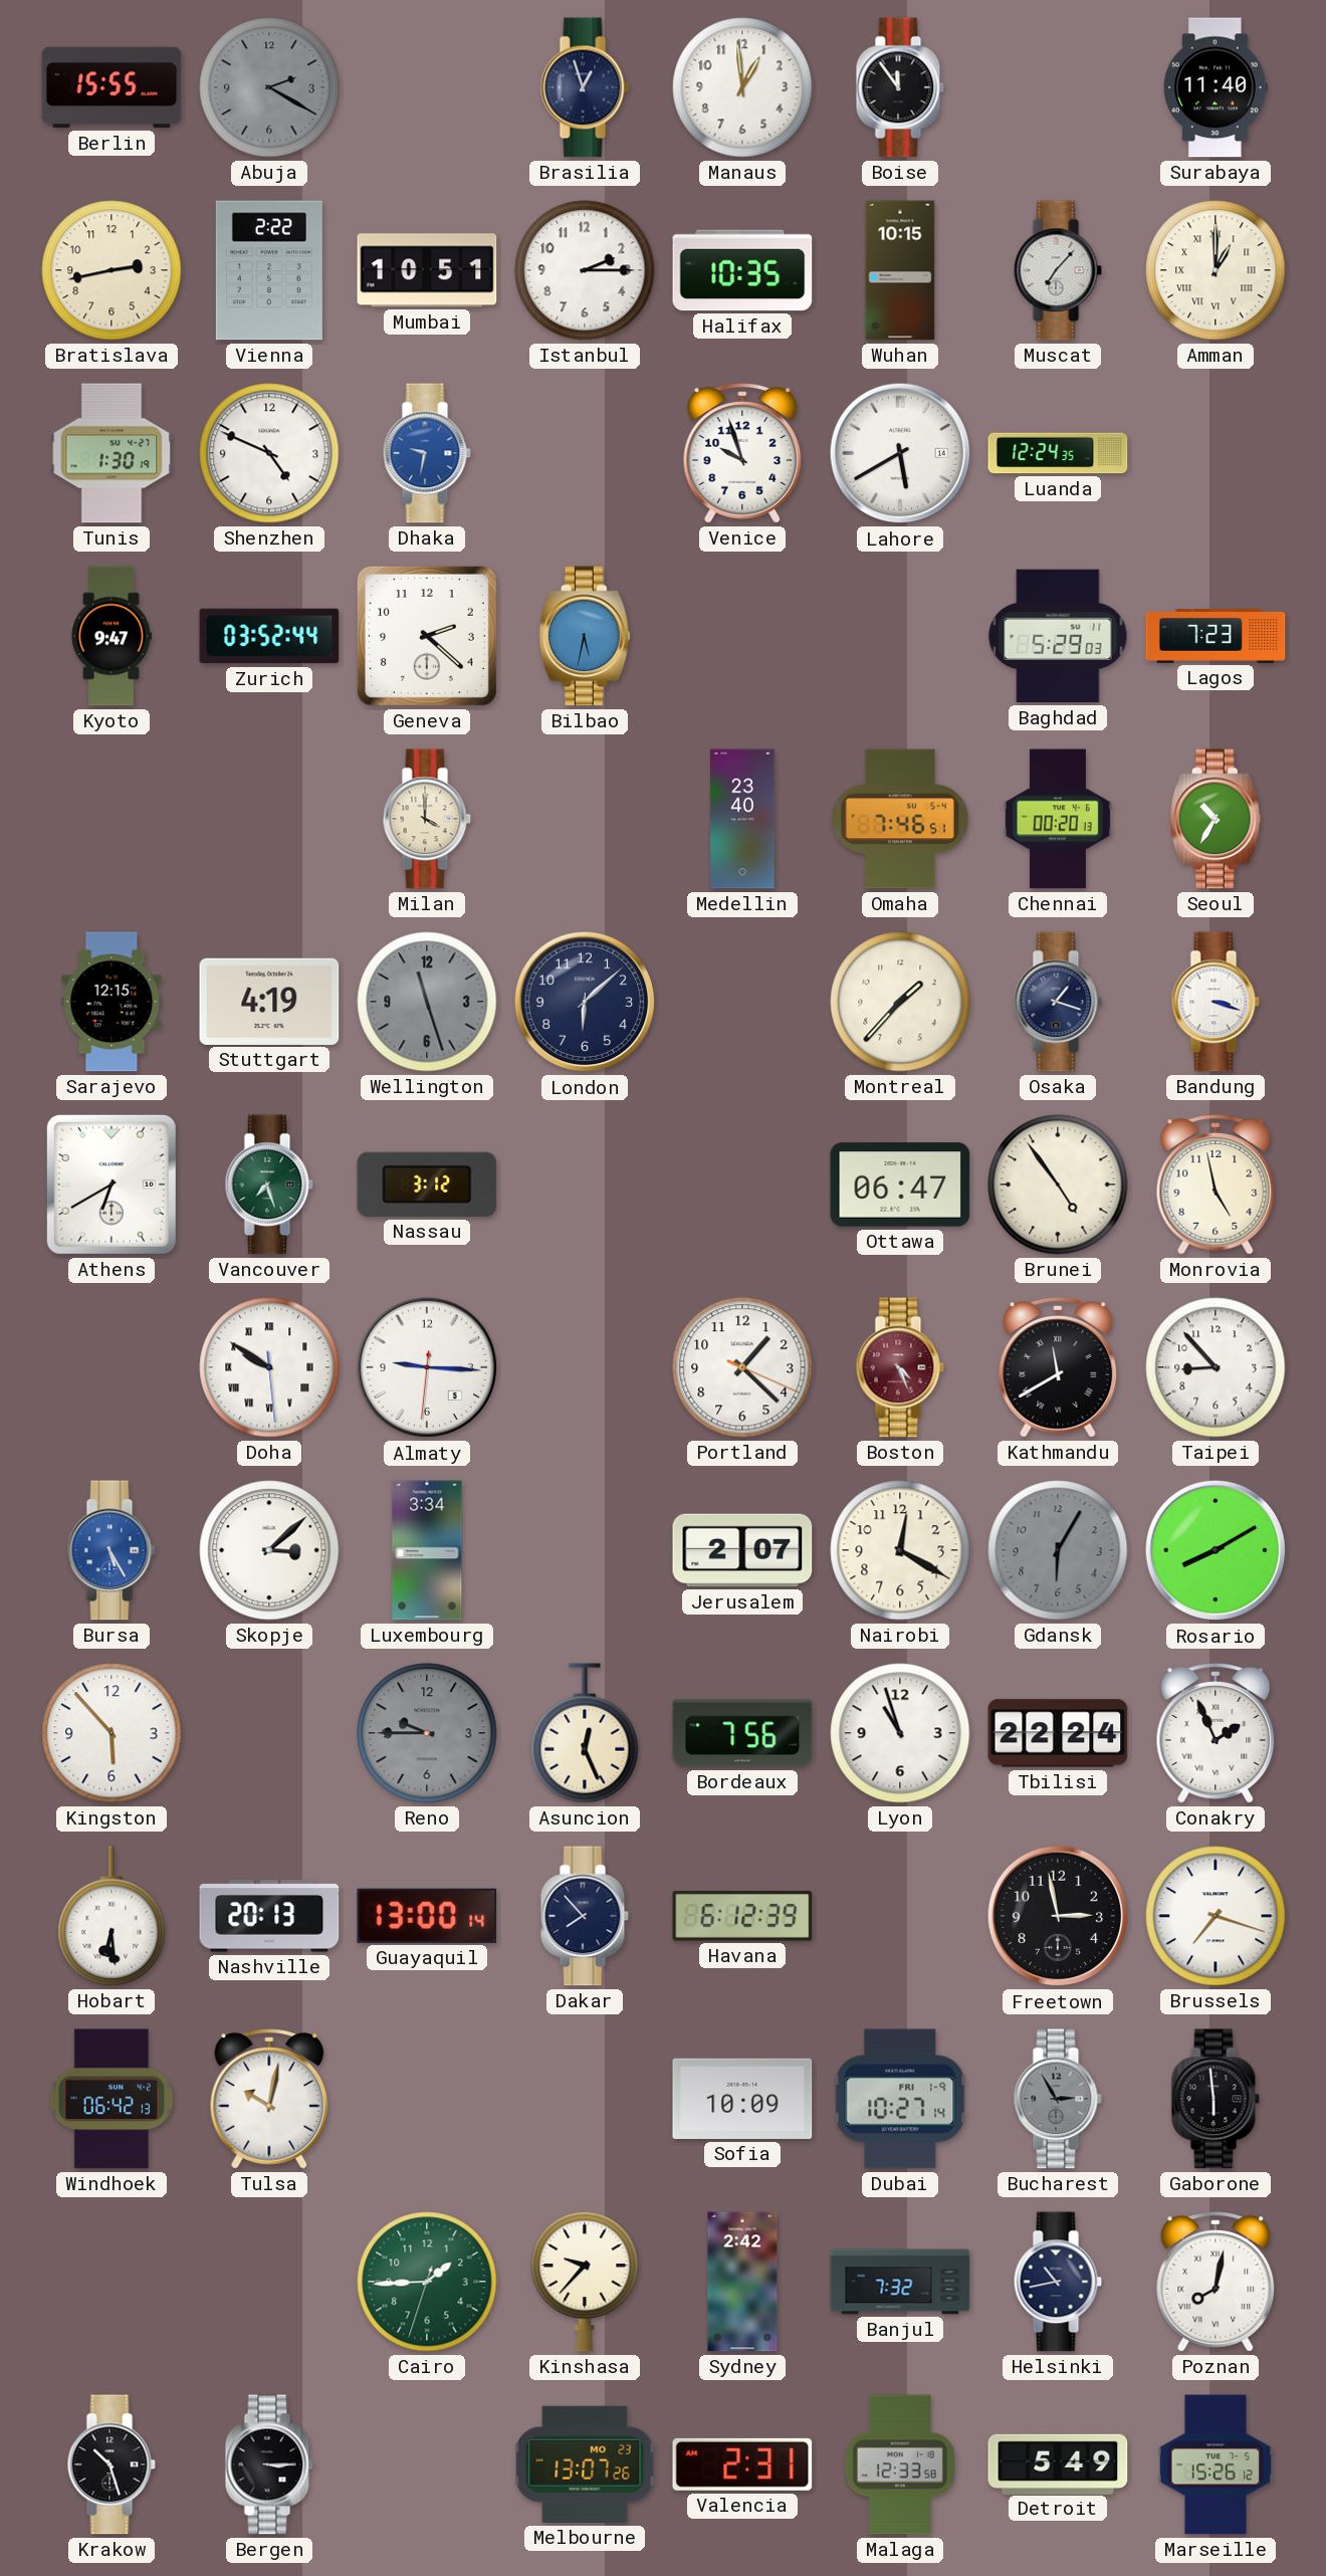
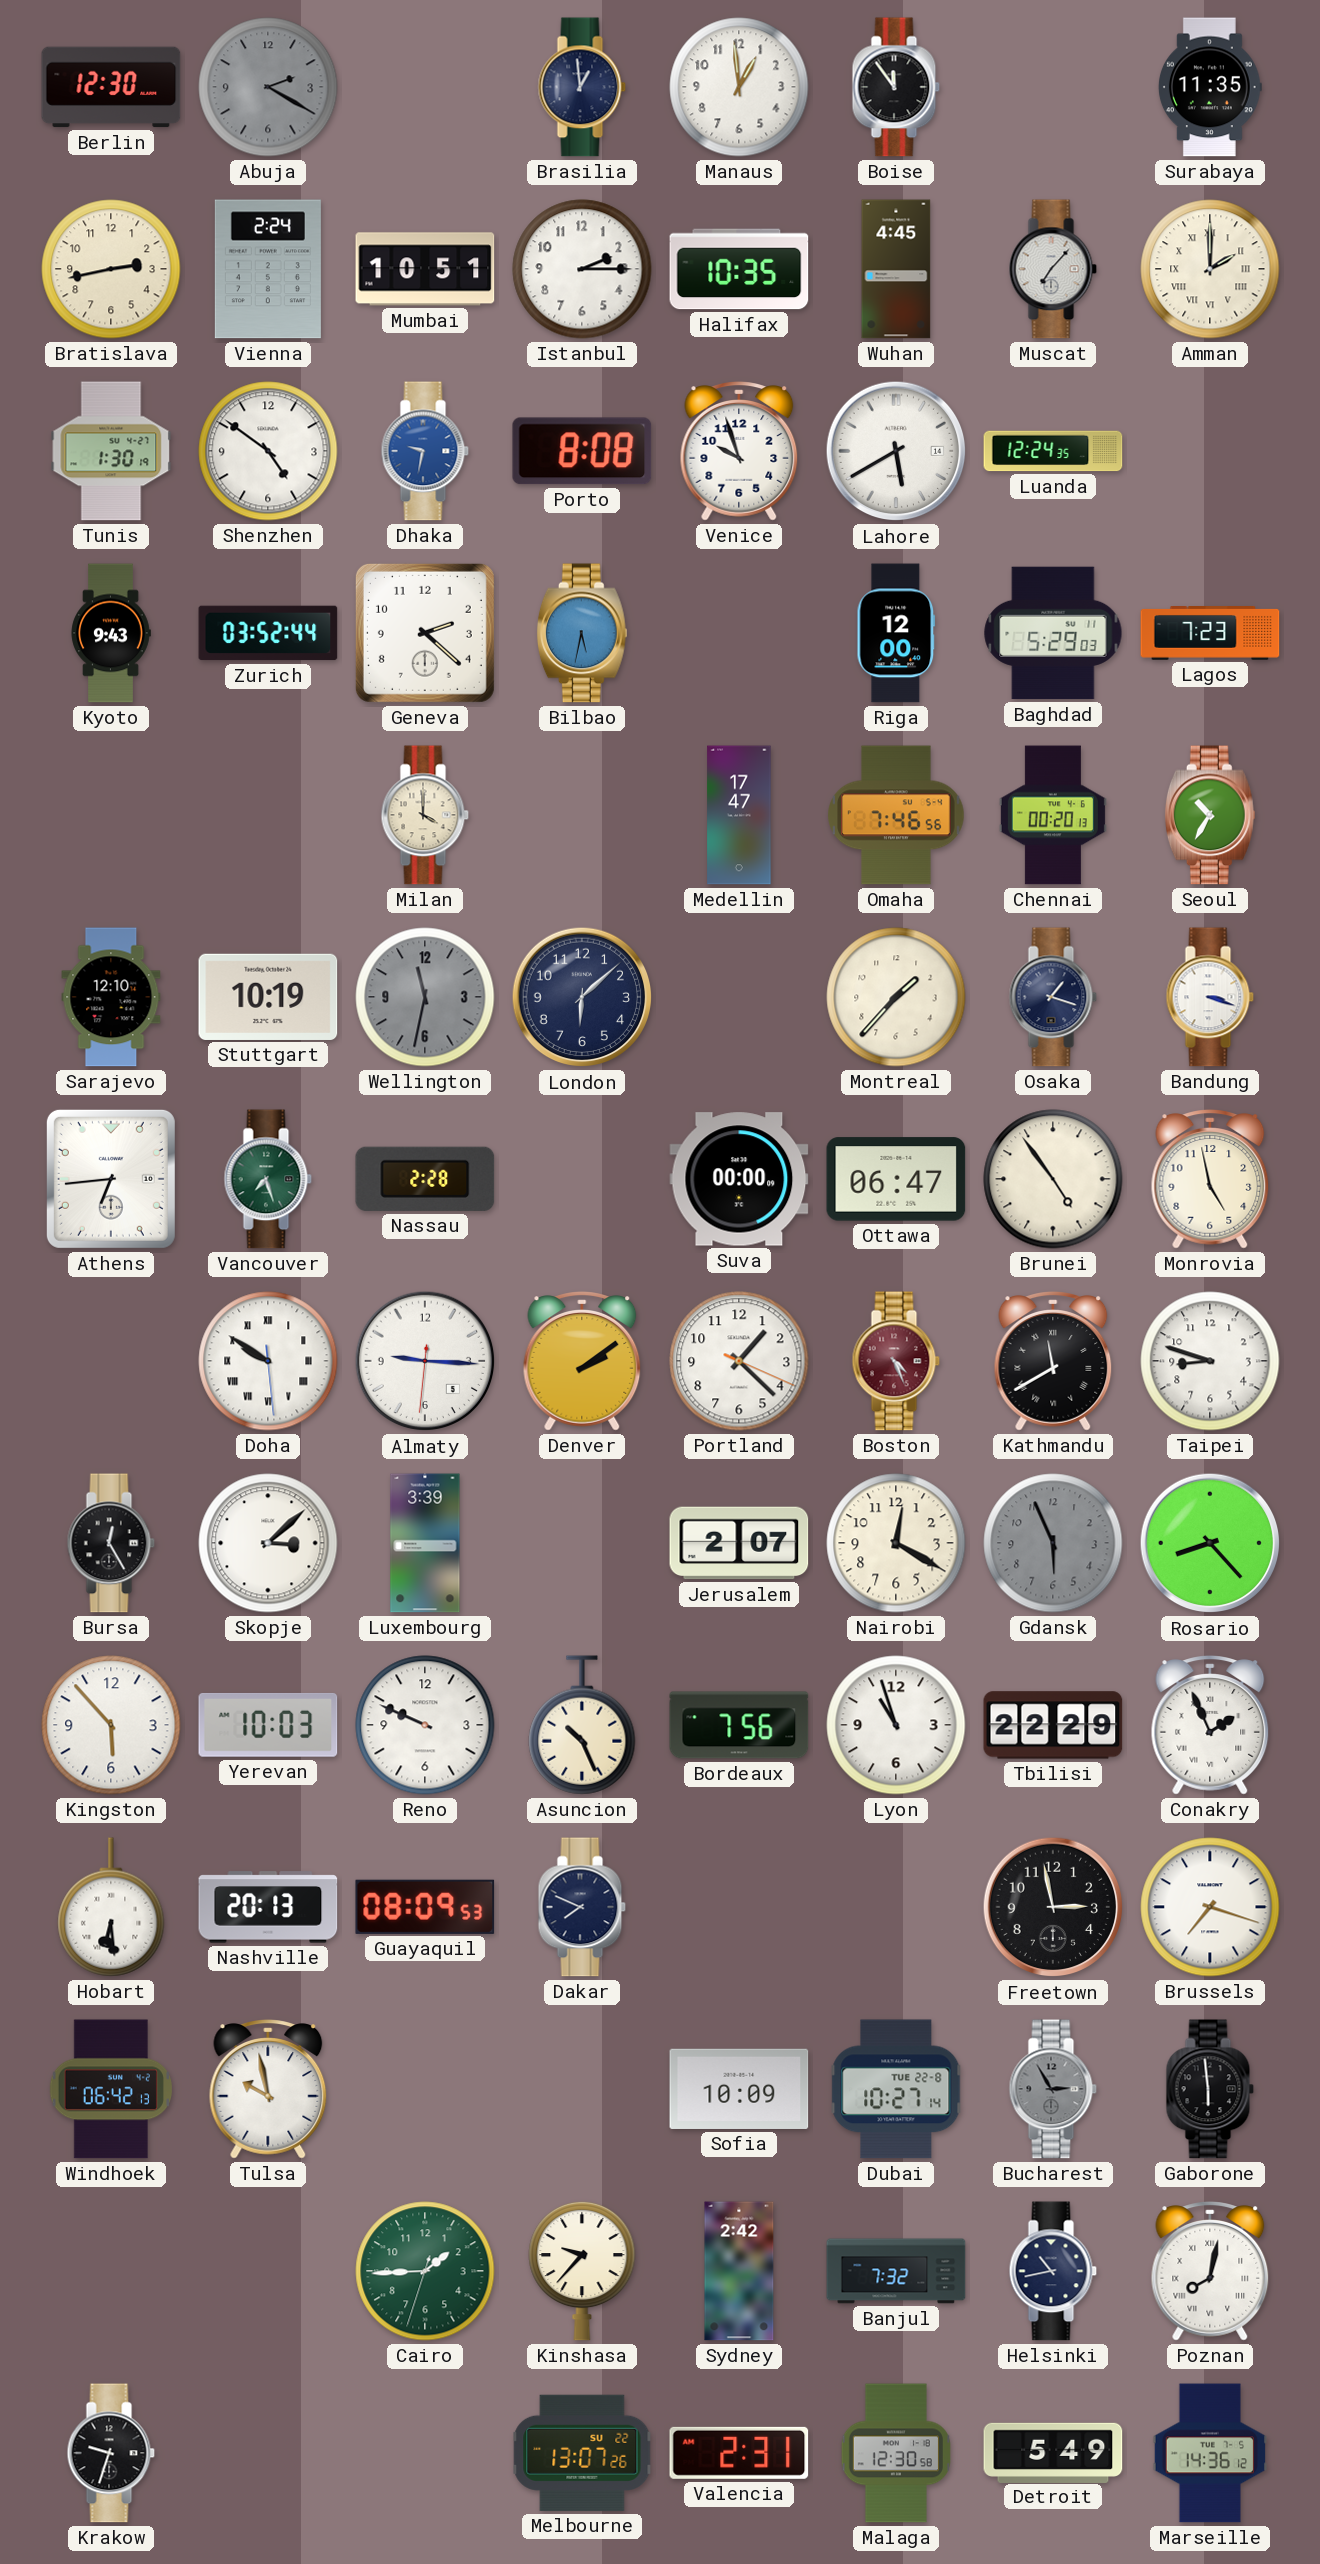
Berlin: 15:55 -> 12:30 (111, 87)
Brasilia: 12:57 -> 12:59 (582, 87)
Surabaya: 11:40 -> 11:35 (1210, 87)
Vienna: 2:22 -> 2:24 (268, 269)
Wuhan: 10:15 -> 4:45 (896, 269)
Amman: 1:00 -> 2:00 (1210, 269)
Shenzhen: 4:49 -> 4:51 (268, 451)
Porto: none -> 8:08 (582, 451)
Kyoto: 9:47 -> 9:43 (111, 633)
Riga: none -> 12:00 (896, 633)
Medellin: 23:40 -> 17:47 (739, 815)
Omaha: 7:46:51 -> 7:46:56 (896, 815)
Sarajevo: 12:15 -> 12:10 (111, 997)
Stuttgart: 4:19 -> 10:19 (268, 997)
Wellington: 11:27 -> 11:32 (425, 997)
Athens: 6:40 -> 6:44 (111, 1179)
Nassau: 3:12 -> 2:28 (425, 1179)
Suva: none -> 00:00 (739, 1179)
Denver: none -> 2:09 (582, 1361)
Taipei: 8:53 -> 8:48 (1210, 1361)
Bursa: 5:25 -> 12:25 (111, 1543)
Bursa dial: blue -> black (111, 1543)
Luxembourg: 3:34 -> 3:39 (425, 1543)
Gdansk: 6:05 -> 5:56 (1053, 1543)
Rosario: 8:10 -> 8:23 (1210, 1543)
Yerevan: none -> 10:03 (268, 1725)
Reno: 9:45 -> 9:49 (425, 1725)
Reno dial: grey -> white (425, 1725)
Asuncion: 12:26 -> 10:26 (582, 1725)
Tbilisi: 22:24 -> 22:29 (1053, 1725)
Guayaquil: 13:00 -> 08:09 (425, 1907)
Dakar: 7:53 -> 7:49 (582, 1907)
Havana: 6:12 -> none (742, 1916)
Tulsa: 10:02 -> 9:58 (268, 2089)
Dubai date: FRI 1-9 -> TUE 22-8 (896, 2089)
Krakow: 10:27 -> 9:33 (111, 2453)
Bergen: 3:15 -> none (269, 2464)
Melbourne date: MO 23 -> SU 22 (582, 2453)
Malaga: 12:33 -> 12:30 (896, 2453)
Marseille: 15:26 -> 14:36 (1210, 2453)
